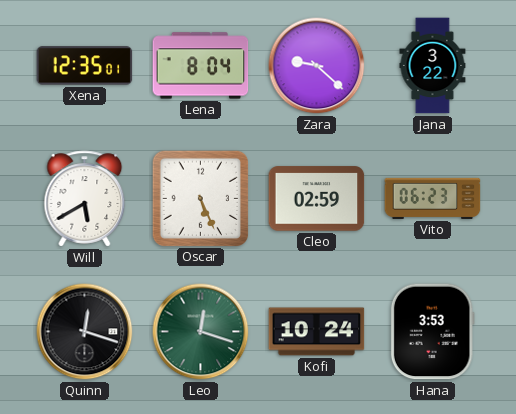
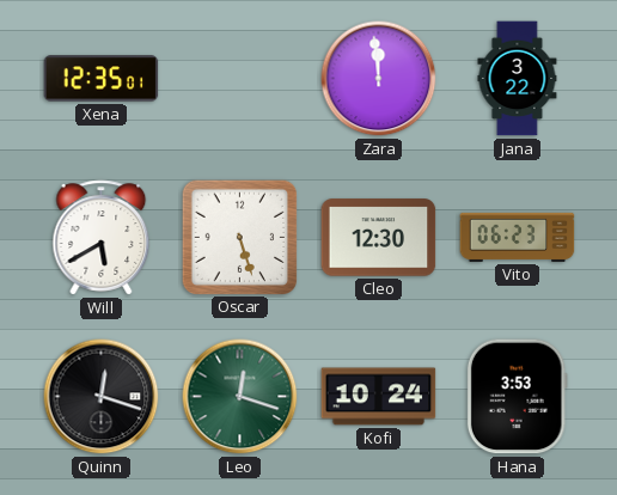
Lena: 8:04 -> none (201, 66)
Zara: 9:22 -> 11:59 (379, 79)
Oscar: 5:26 -> 5:27 (239, 237)
Cleo: 02:59 -> 12:30 (379, 238)
